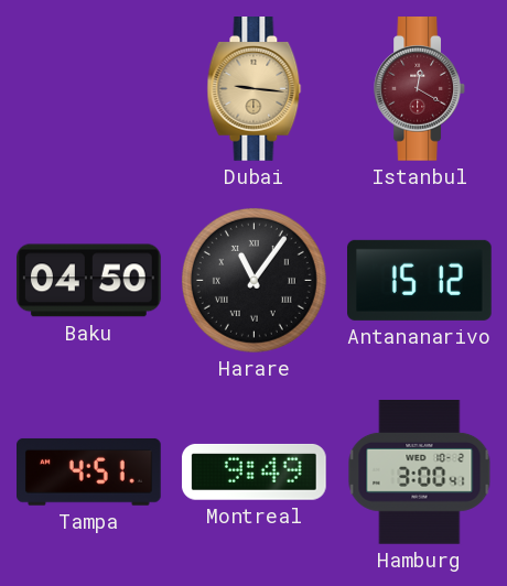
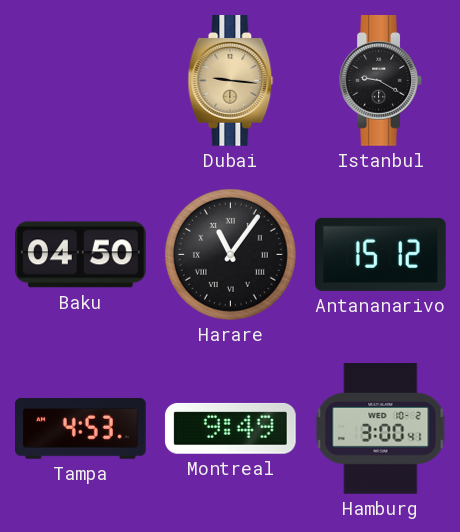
Istanbul: 12:20 -> 9:20 (380, 81)
Istanbul dial: burgundy -> black (380, 81)
Tampa: 4:51 -> 4:53 (81, 429)
